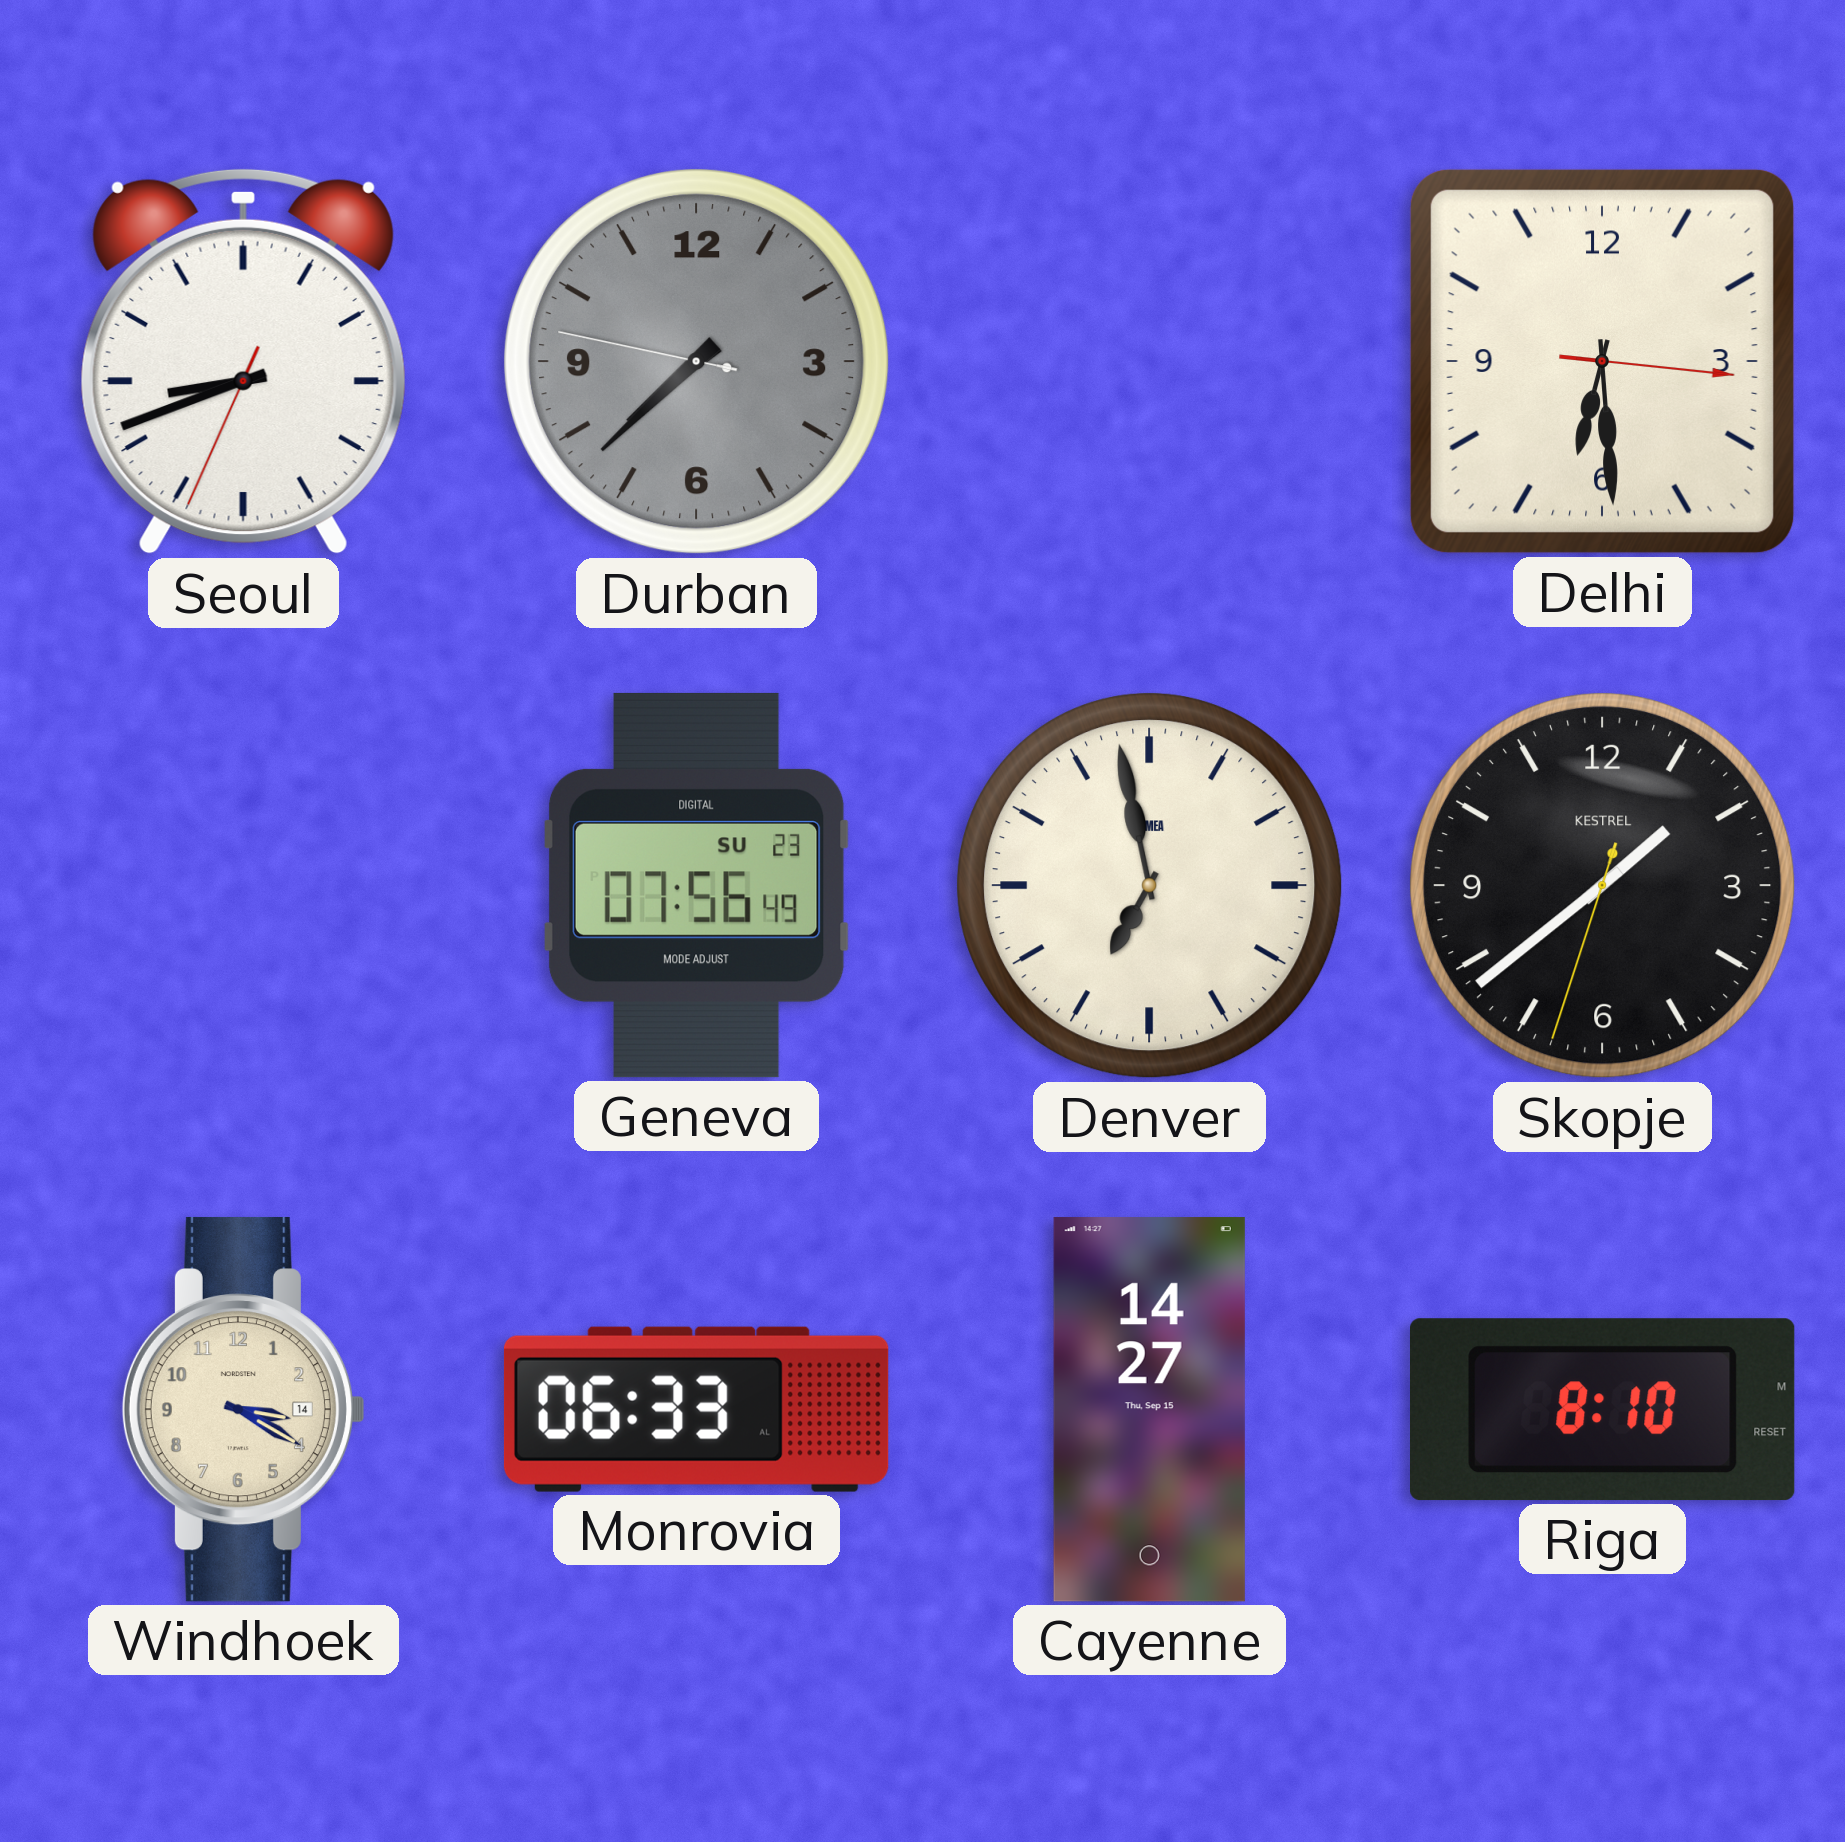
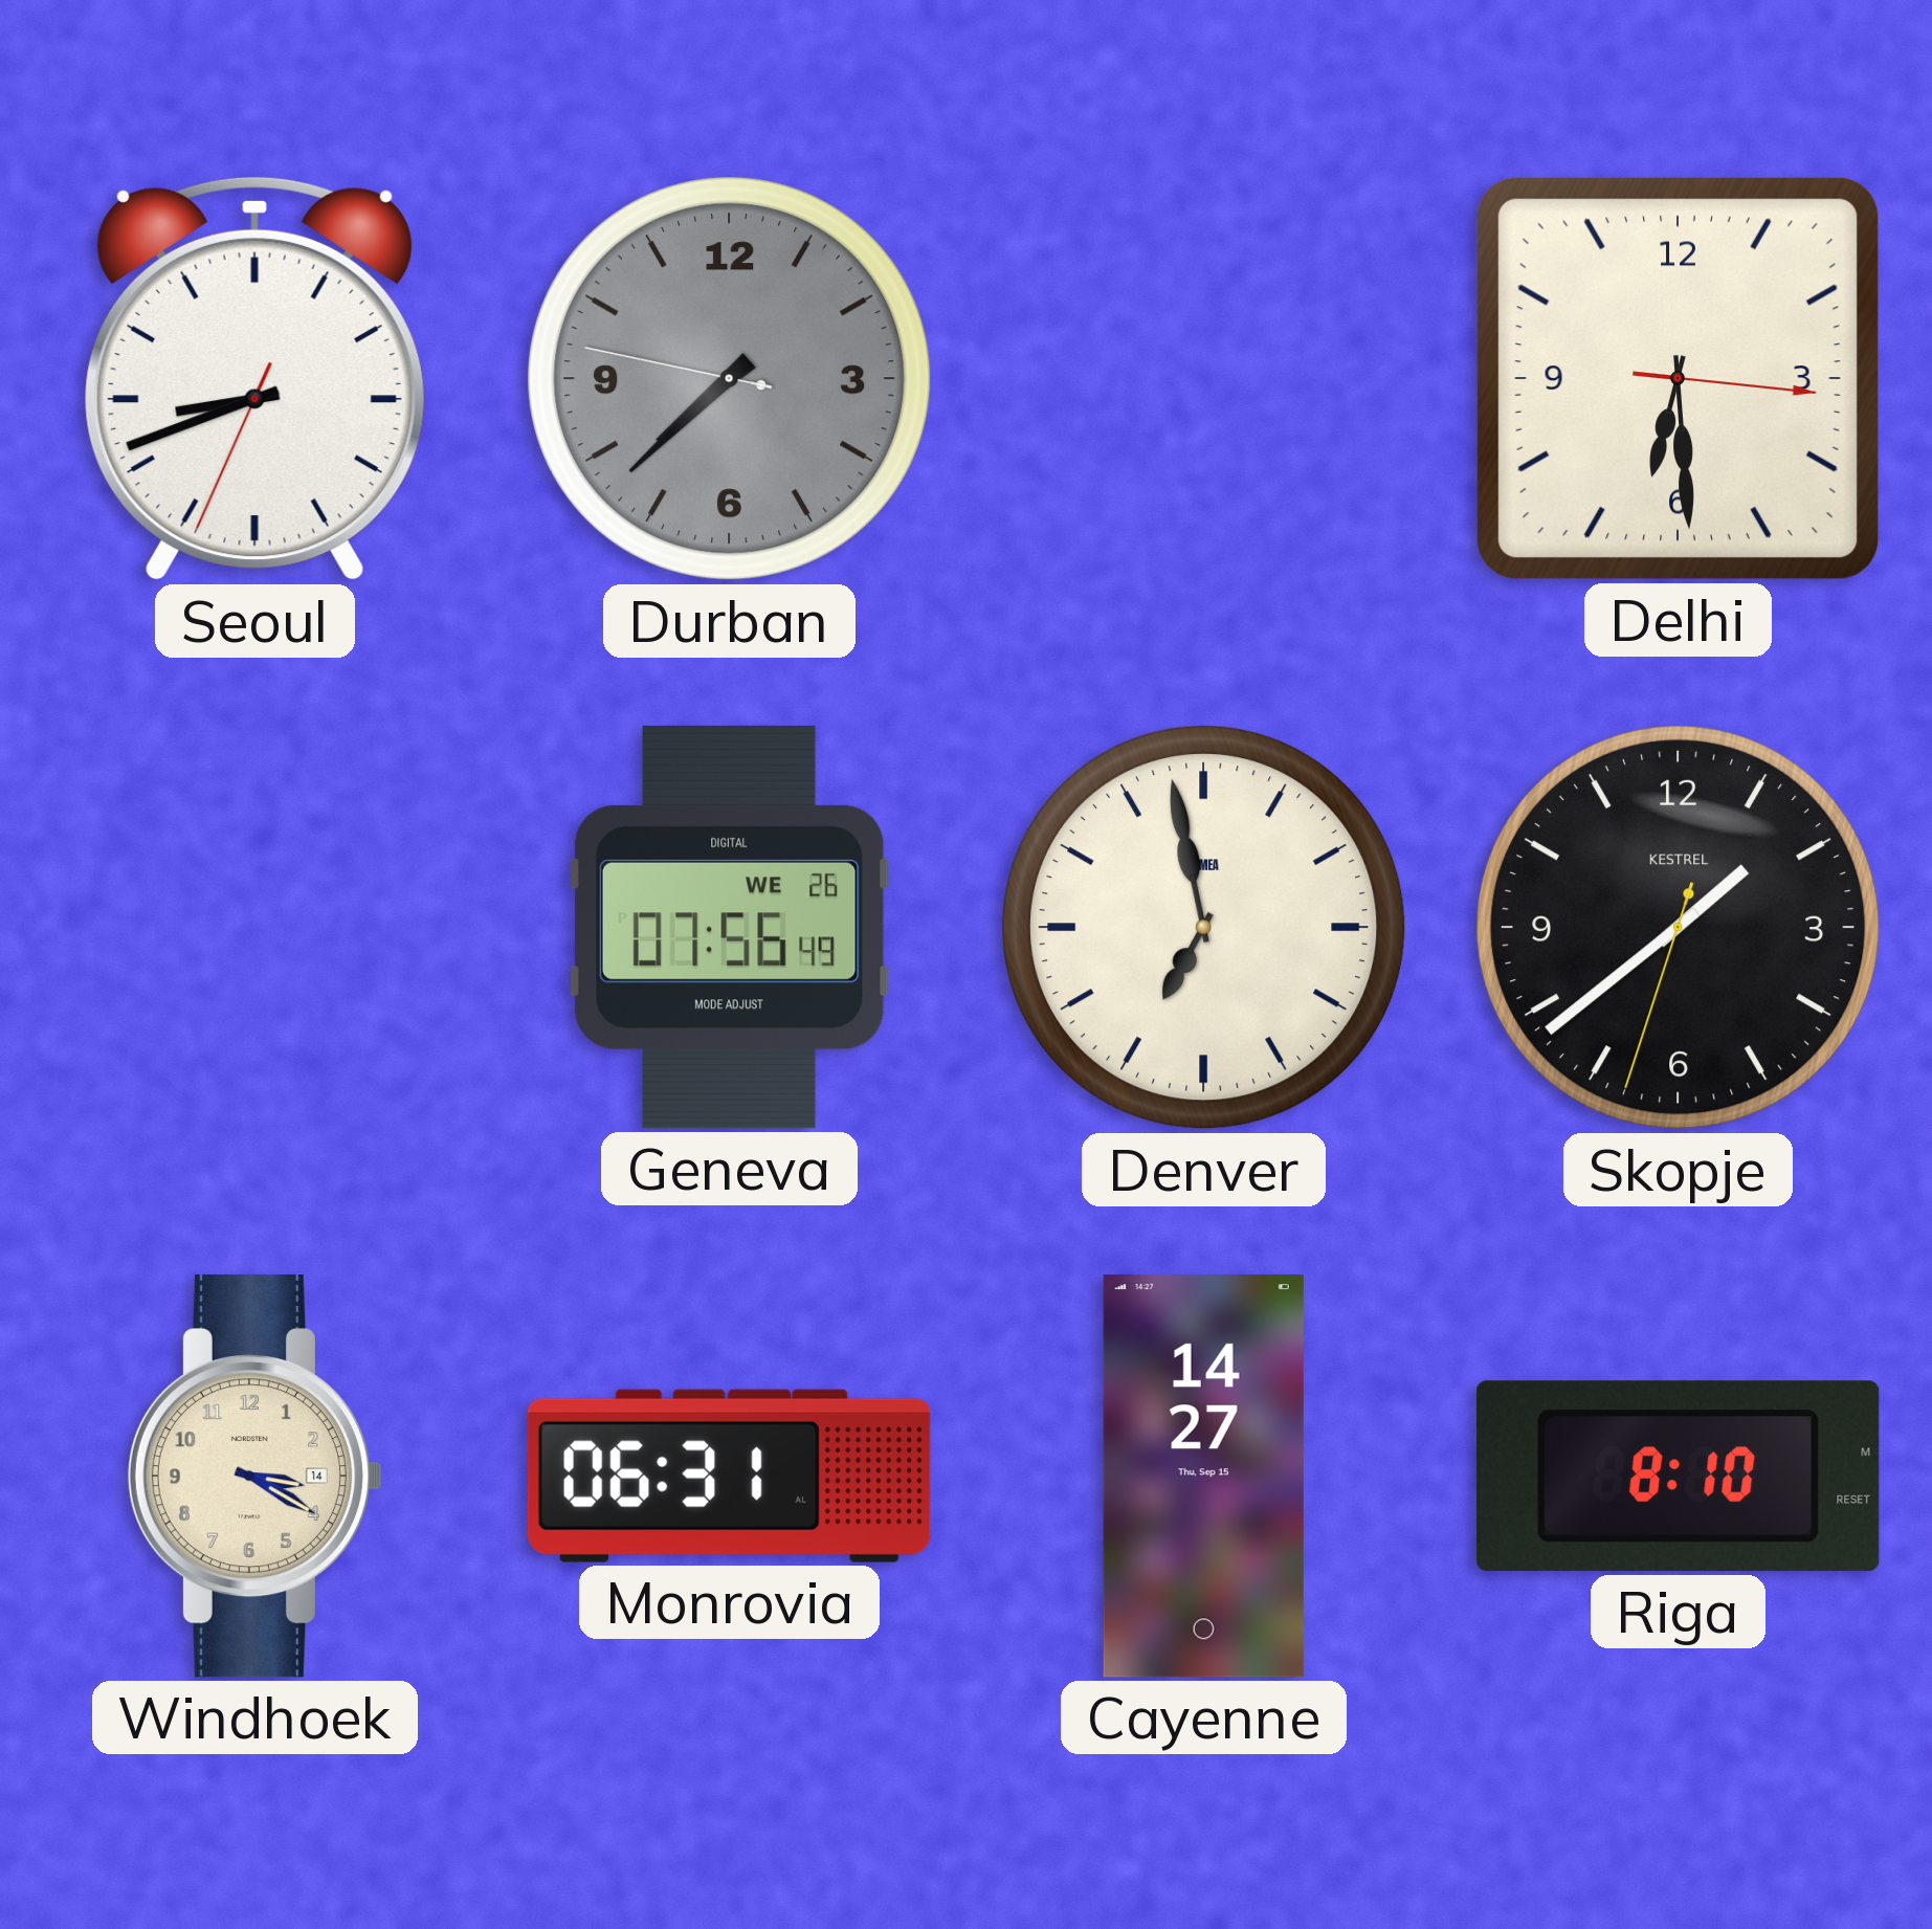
Geneva date: SU 23 -> WE 26 (729, 927)
Monrovia: 06:33 -> 06:31 (729, 1476)
